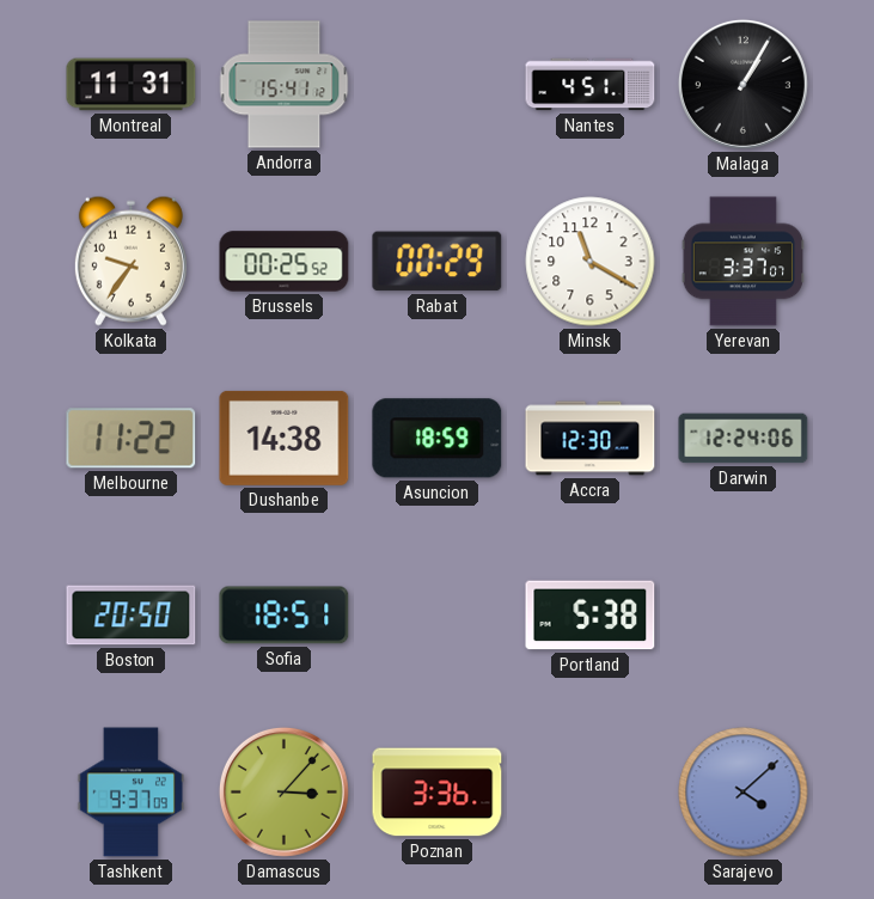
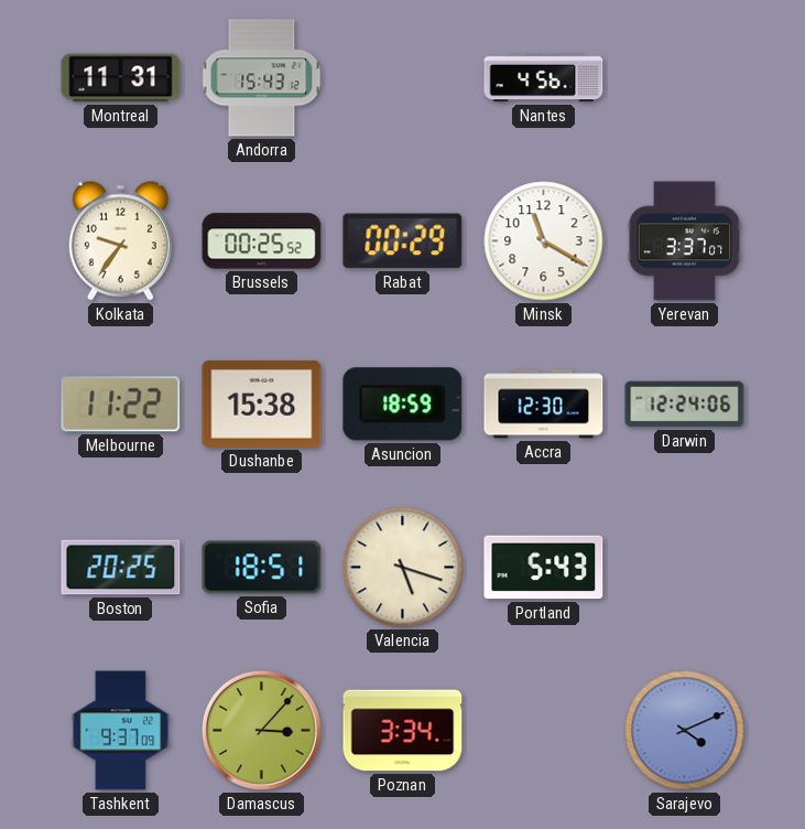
Andorra: 15:41 -> 15:43 (262, 78)
Nantes: 4:51 -> 4:56 (544, 78)
Malaga: 1:05 -> none (742, 84)
Dushanbe: 14:38 -> 15:38 (262, 403)
Boston: 20:50 -> 20:25 (121, 568)
Valencia: none -> 5:18 (403, 568)
Portland: 5:38 -> 5:43 (544, 568)
Poznan: 3:36 -> 3:34 (403, 731)
Sarajevo: 4:08 -> 4:11 (685, 731)
